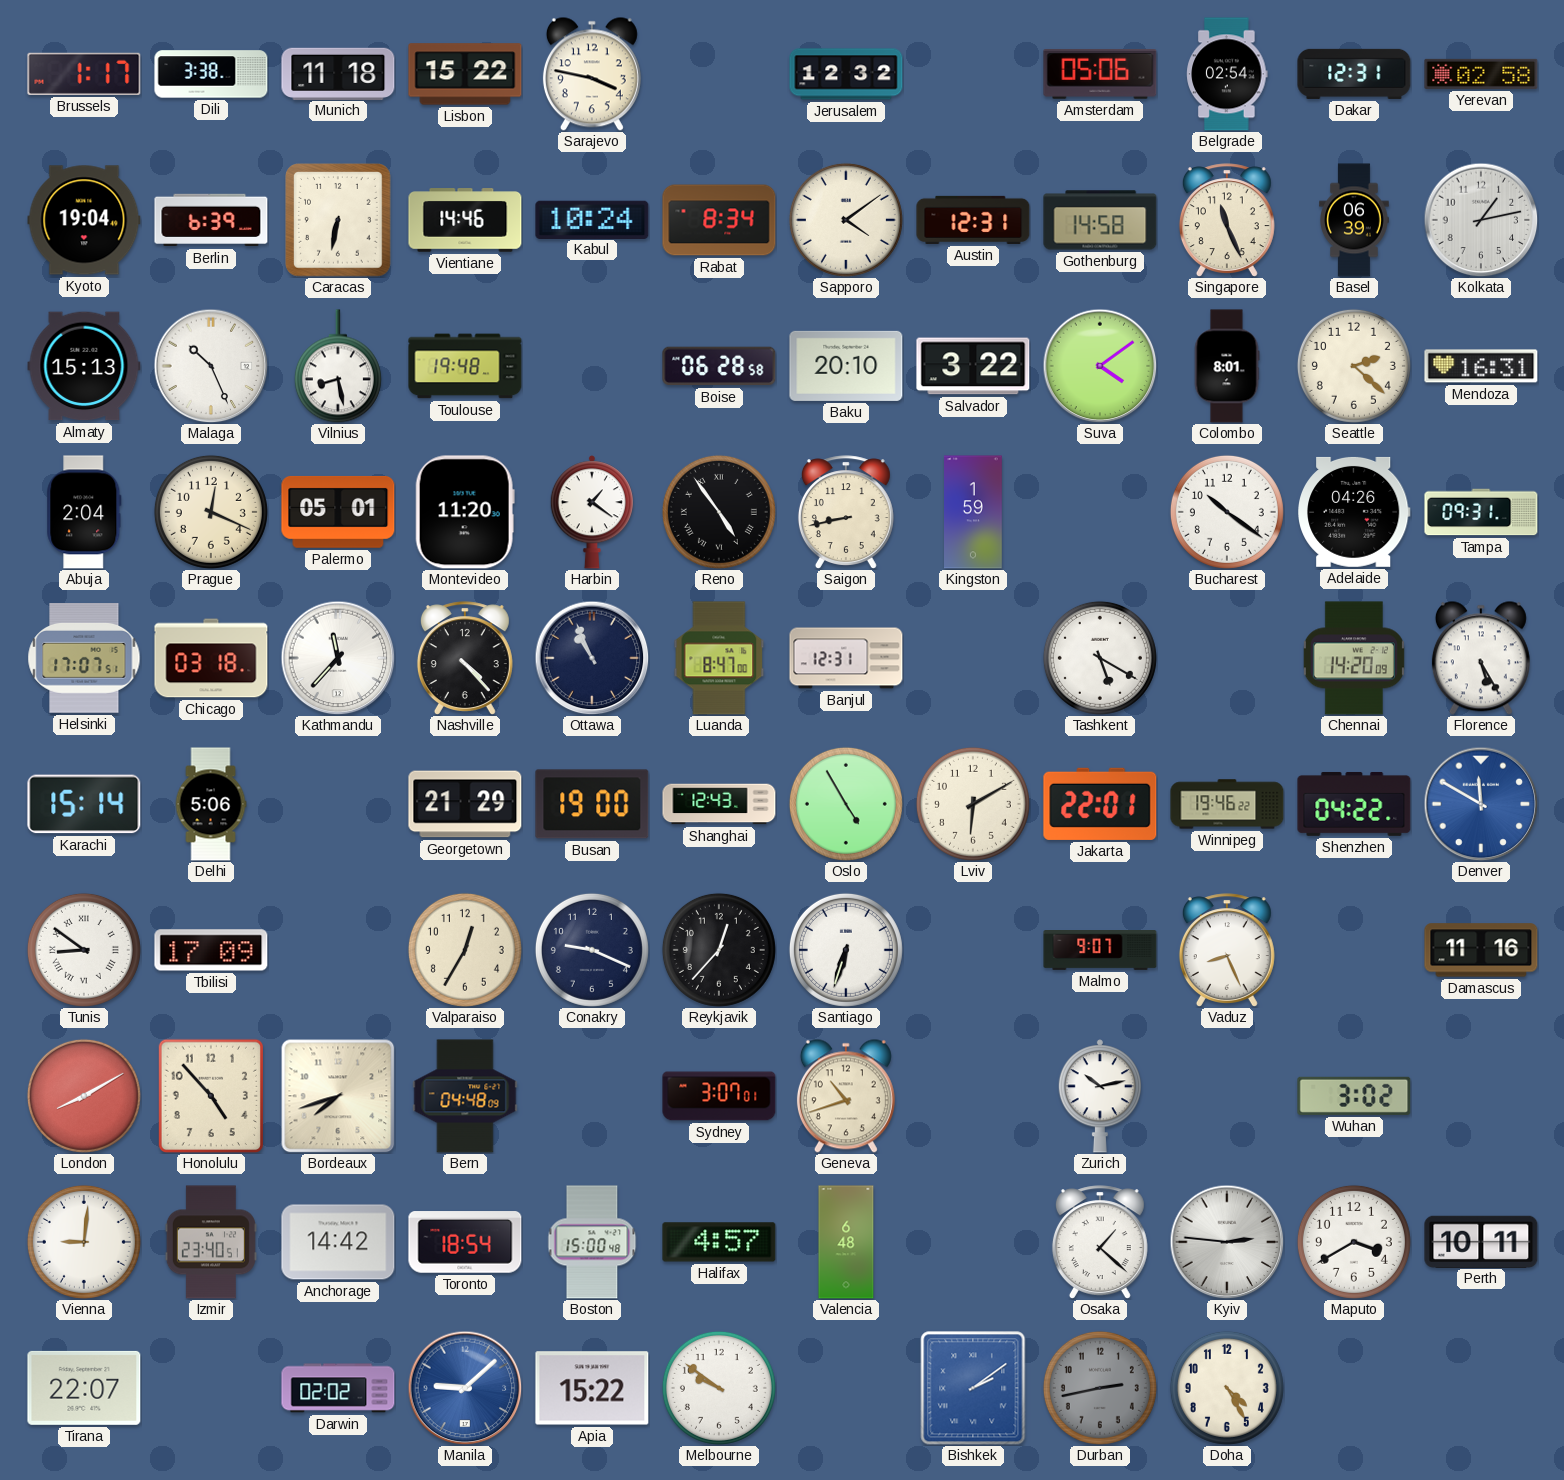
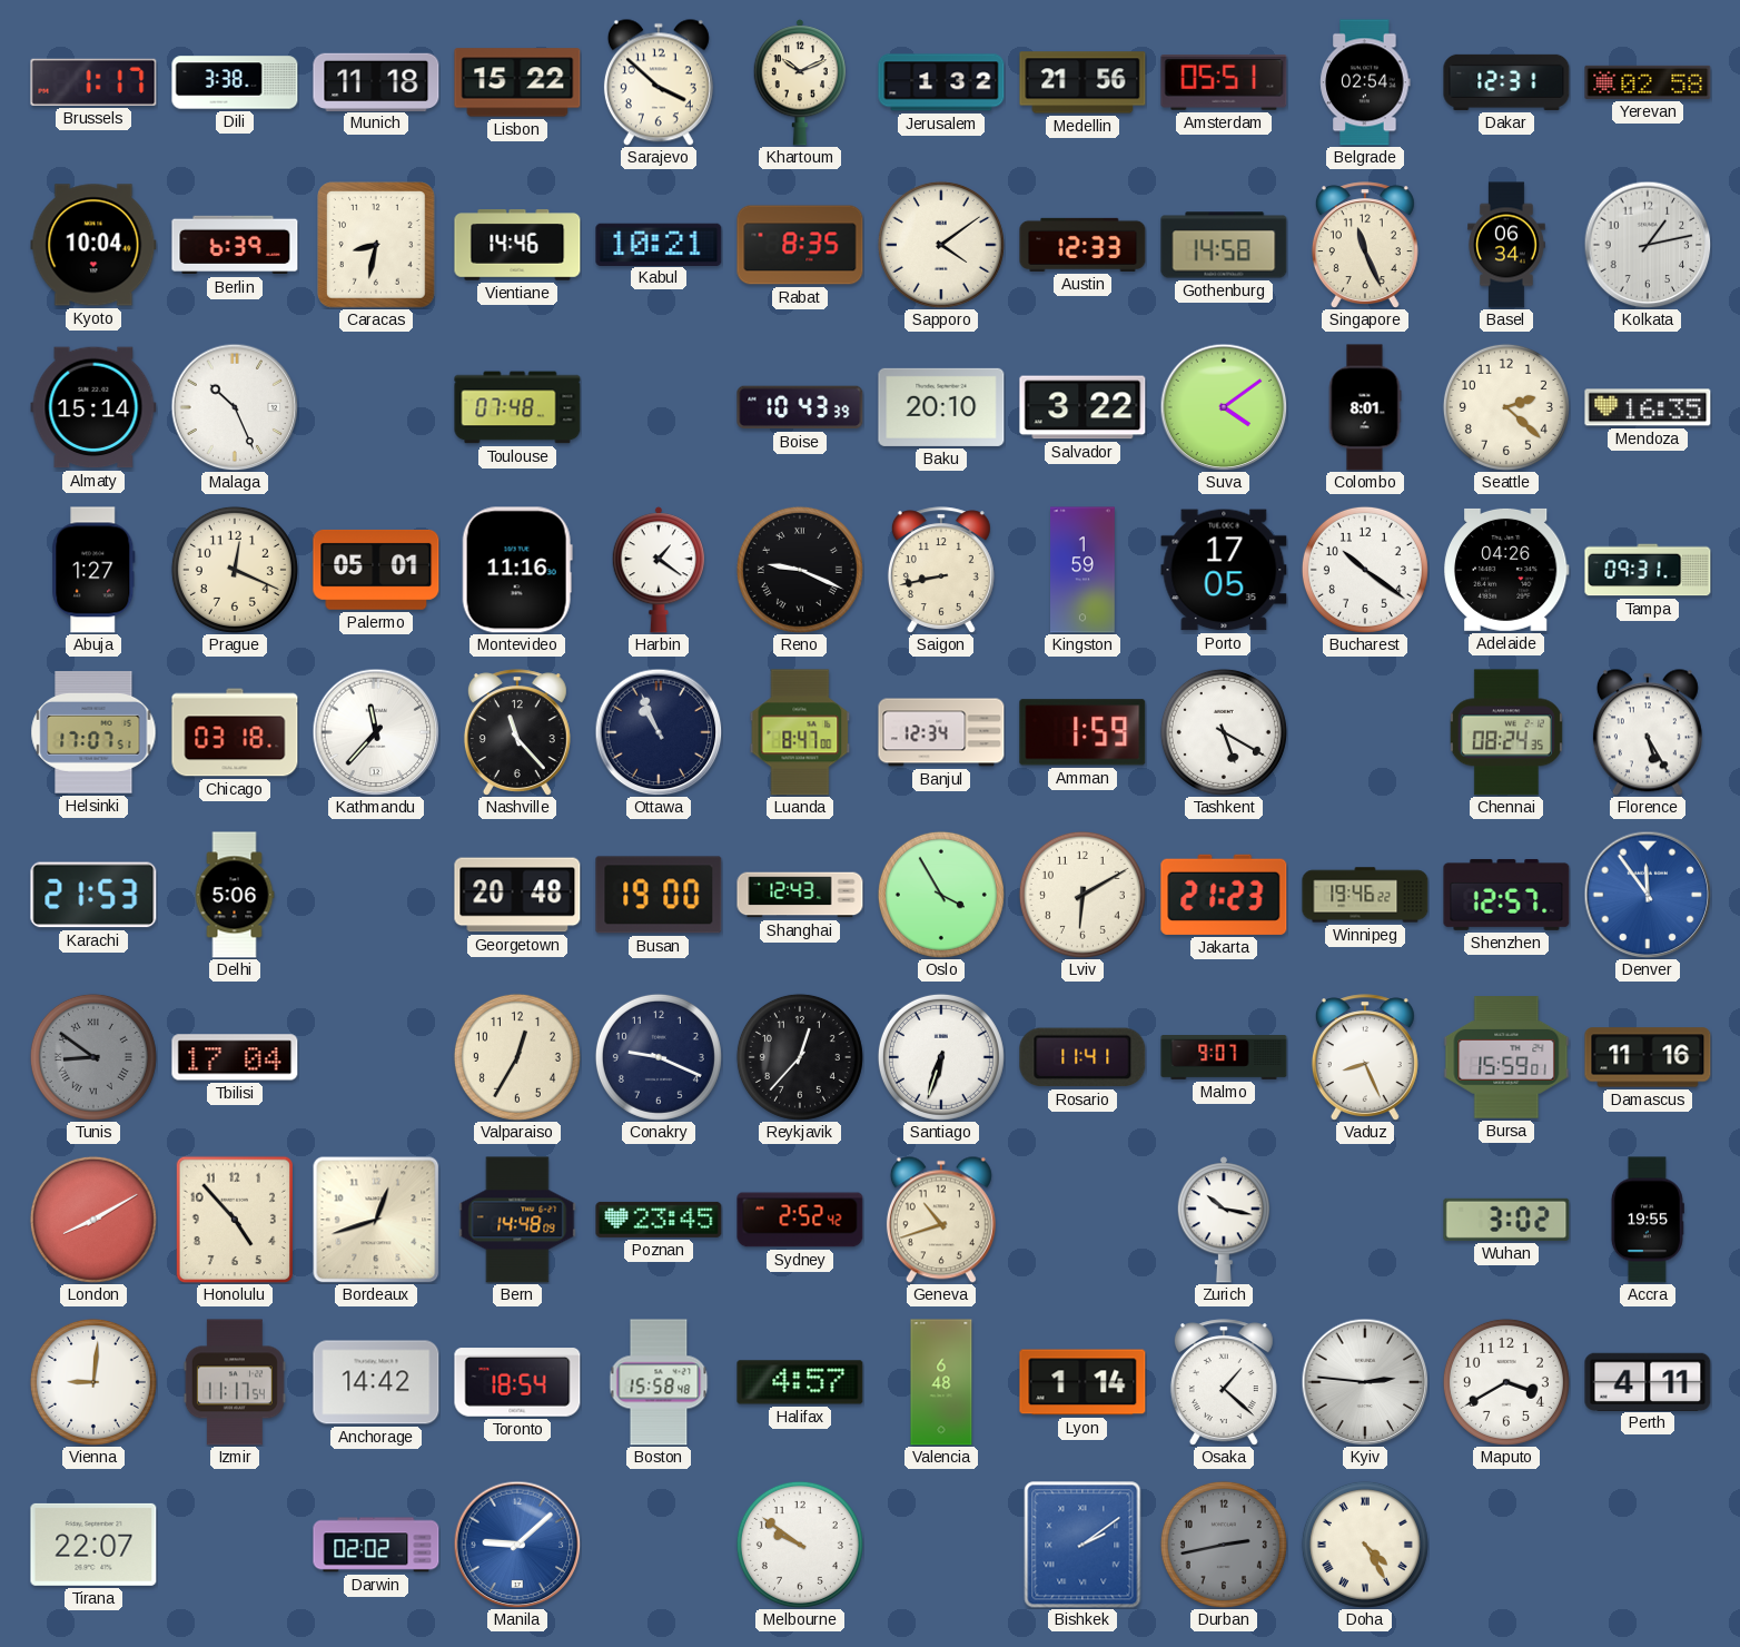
Sarajevo: 3:47 -> 3:52 (659, 82)
Khartoum: none -> 10:11 (799, 82)
Jerusalem: 12:32 -> 1:32 (941, 82)
Medellin: none -> 21:56 (1082, 82)
Amsterdam: 05:06 -> 05:51 (1224, 82)
Kyoto: 19:04 -> 10:04 (93, 245)
Caracas: 6:32 -> 8:32 (377, 246)
Kabul: 10:24 -> 10:21 (659, 244)
Rabat: 8:34 -> 8:35 (800, 245)
Austin: 12:31 -> 12:33 (1082, 245)
Basel: 06:39 -> 06:34 (1506, 245)
Almaty: 15:13 -> 15:14 (93, 407)
Vilnius: 8:28 -> none (338, 366)
Toulouse: 19:48 -> 07:48 (517, 407)
Boise: 06:28 -> 10:43 (800, 407)
Mendoza: 16:31 -> 16:35 (1648, 407)
Abuja: 2:04 -> 1:27 (93, 570)
Montevideo: 11:20 -> 11:16 (517, 570)
Reno: 4:54 -> 9:19 (800, 570)
Porto: none -> 17:05 (1224, 570)
Nashville: 4:23 -> 11:23 (517, 732)
Banjul: 12:31 -> 12:34 (941, 732)
Amman: none -> 1:59 (1082, 732)
Chennai: 14:20 -> 08:24 (1506, 732)
Karachi: 15:14 -> 21:53 (93, 895)
Georgetown: 21:29 -> 20:48 (517, 895)
Oslo: 4:55 -> 3:55 (941, 895)
Jakarta: 22:01 -> 21:23 (1224, 895)
Shenzhen: 04:22 -> 12:57 (1506, 895)
Denver: 11:50 -> 11:54 (1648, 895)
Tunis dial: white -> grey (93, 1057)
Tbilisi: 17:09 -> 17:04 (235, 1057)
Rosario: none -> 11:41 (1082, 1057)
Bursa: none -> 15:59 (1506, 1057)
Bordeaux: 7:42 -> 12:42 (376, 1220)
Bern: 04:48 -> 14:48 (517, 1220)
Poznan: none -> 23:45 (659, 1220)
Sydney: 3:07 -> 2:52 (800, 1220)
Zurich: 10:13 -> 10:17 (1223, 1220)
Accra: none -> 19:55 (1648, 1220)
Izmir: 23:40 -> 11:17 (235, 1382)
Boston: 15:00 -> 15:58 (659, 1382)
Lyon: none -> 1:14 (1082, 1382)
Perth: 10:11 -> 4:11 (1648, 1381)
Apia: 15:22 -> none (592, 1388)
Doha numerals: Arabic -> Roman (1365, 1545)
